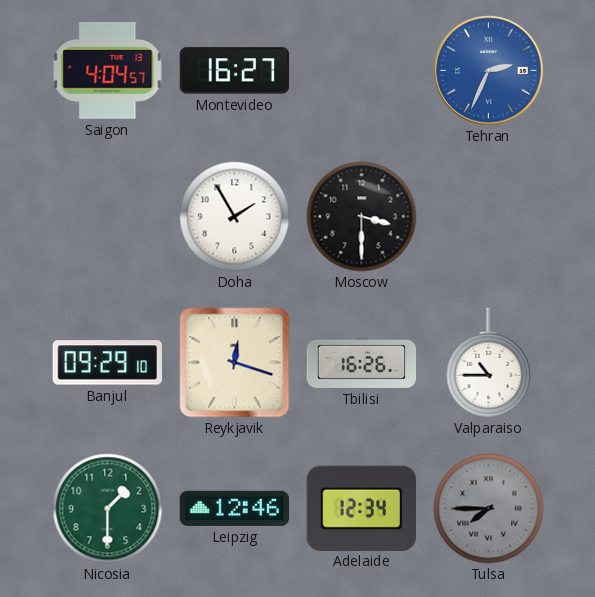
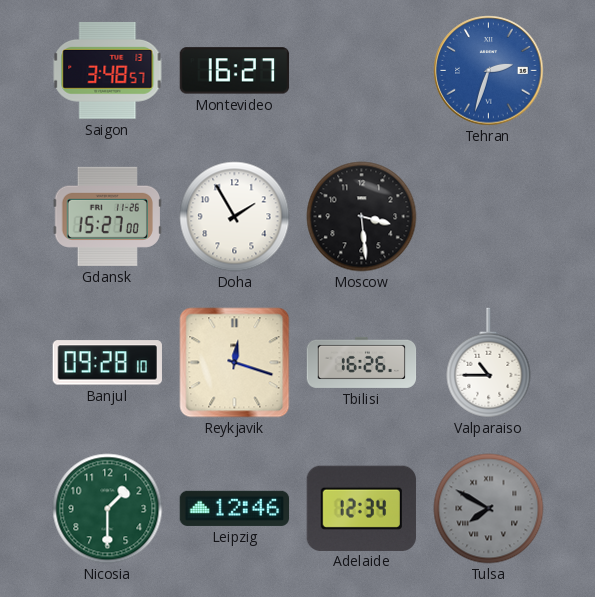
Saigon: 4:04 -> 3:48 (108, 70)
Tehran: 2:34 -> 2:33 (489, 71)
Gdansk: none -> 15:27 (107, 216)
Moscow: 3:30 -> 3:29 (362, 217)
Banjul: 09:29 -> 09:28 (107, 363)
Tulsa: 7:45 -> 7:50 (489, 509)
